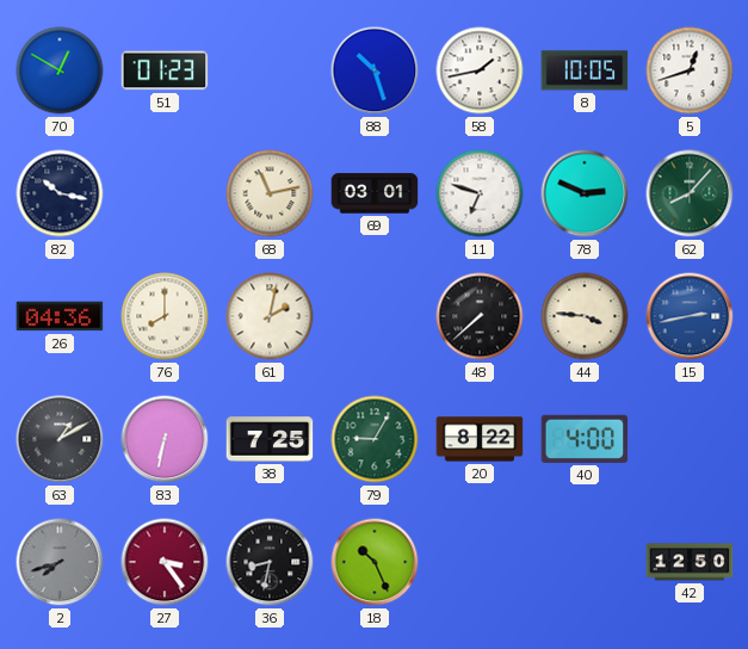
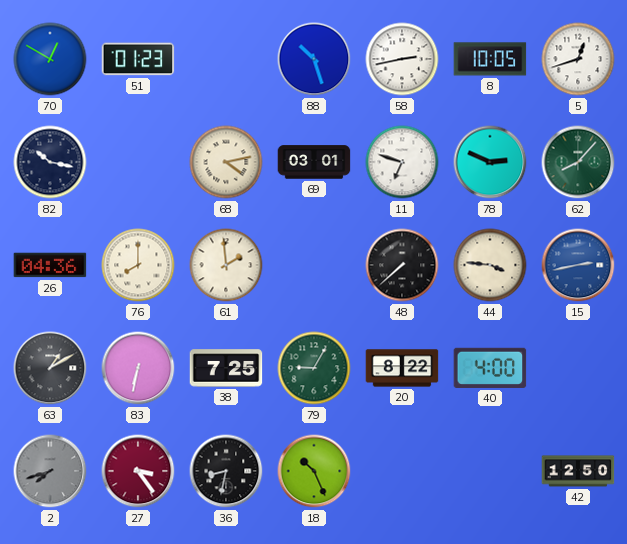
58: 1:43 -> 2:43 (402, 59)
68: 11:13 -> 4:13 (226, 162)
61: 2:02 -> 1:59 (226, 265)
